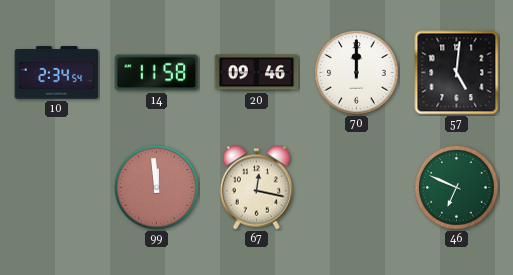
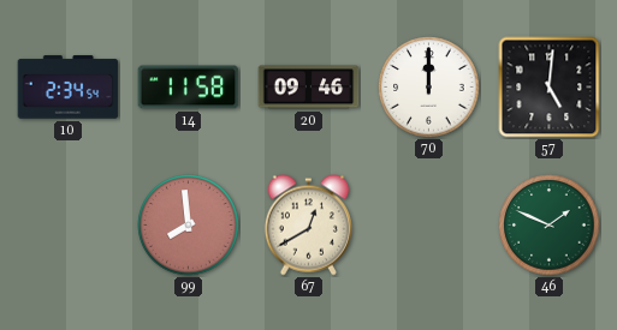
99: 11:59 -> 7:59 (189, 226)
67: 12:17 -> 12:40 (308, 226)
46: 6:49 -> 1:49 (550, 226)
